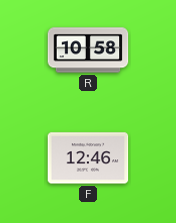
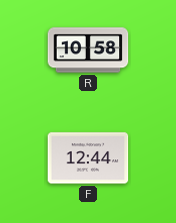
F: 12:46 -> 12:44 (88, 158)
